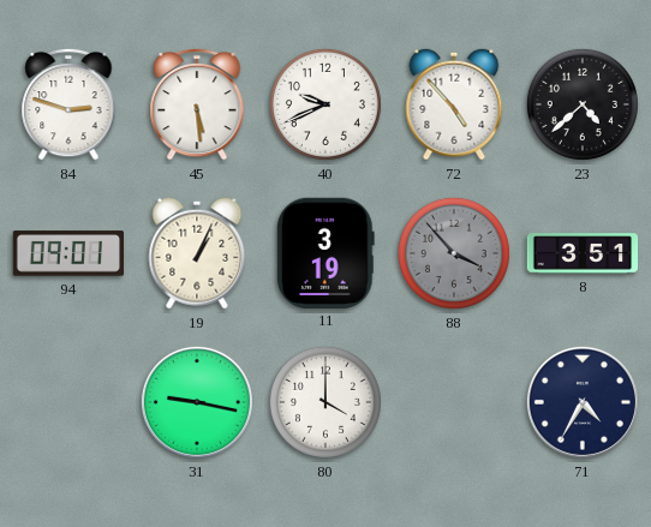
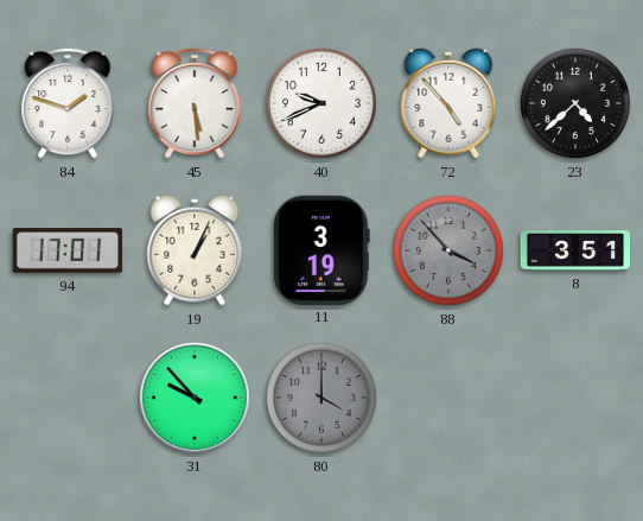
84: 2:48 -> 1:48 (68, 103)
94: 09:01 -> 17:01 (68, 250)
31: 9:17 -> 9:53 (195, 398)
80 dial: white -> grey (321, 398)
71: 4:35 -> none (583, 402)
